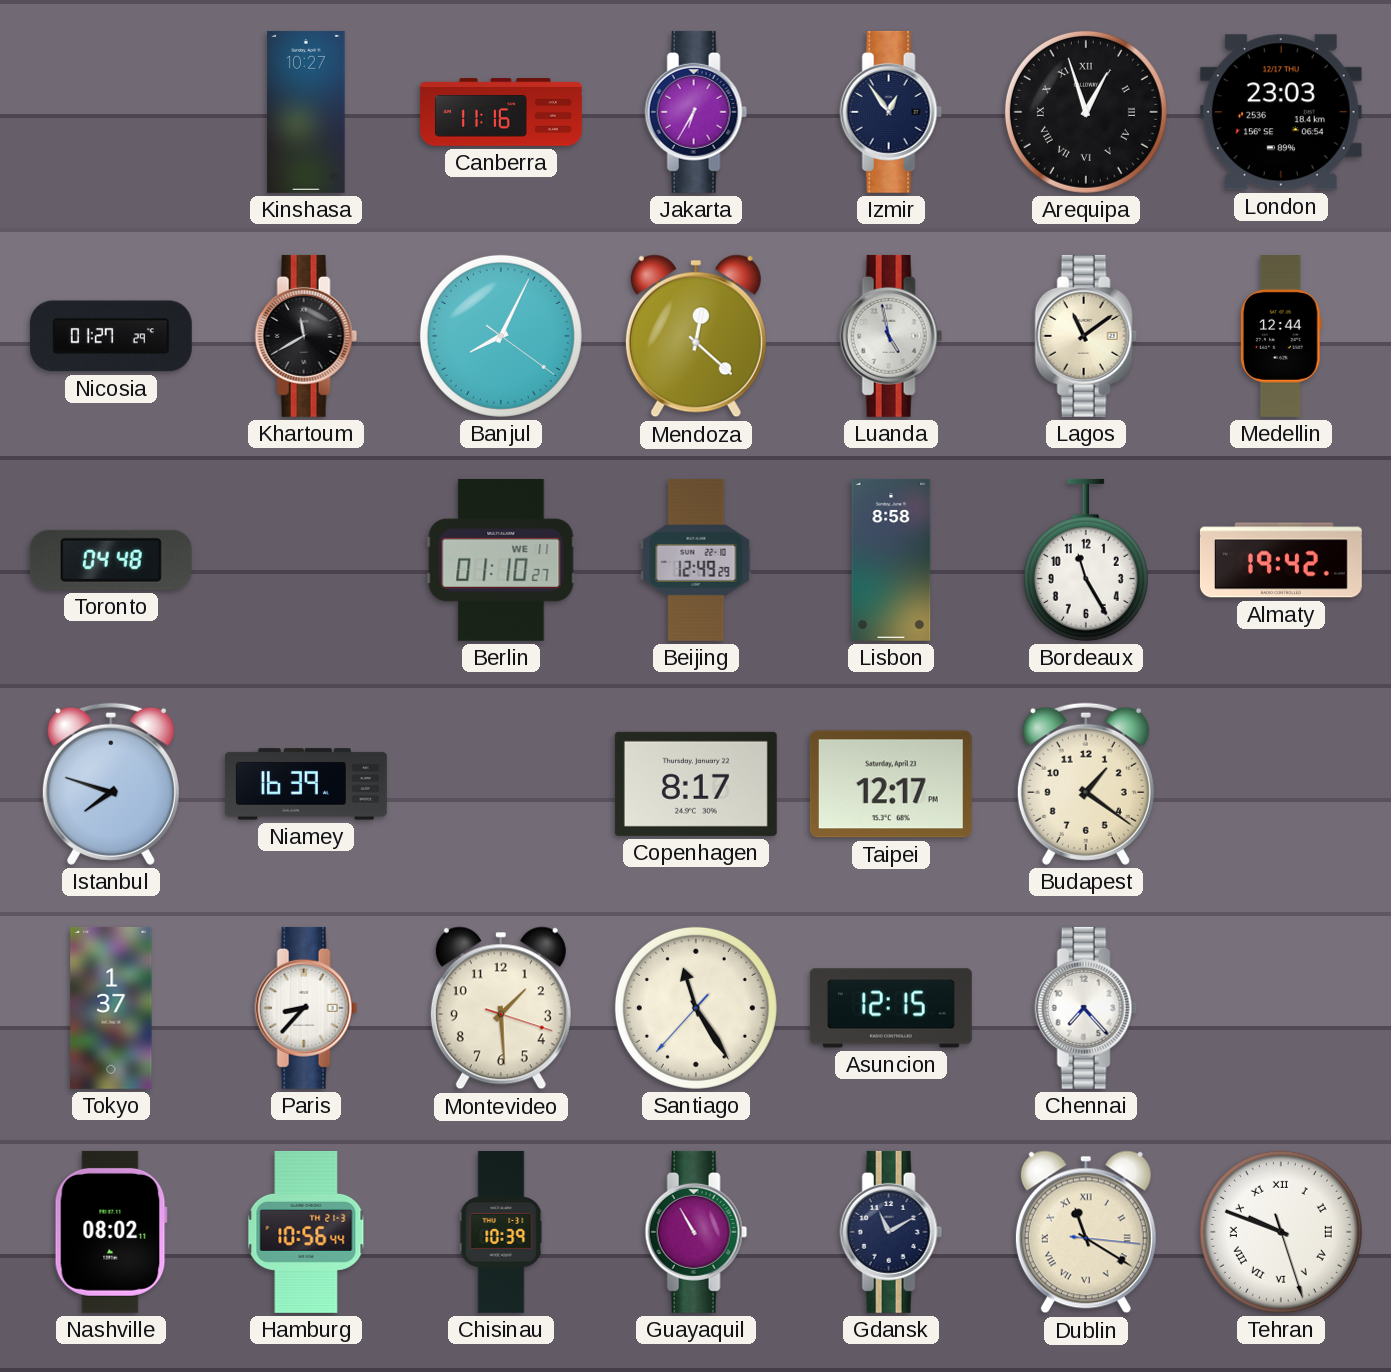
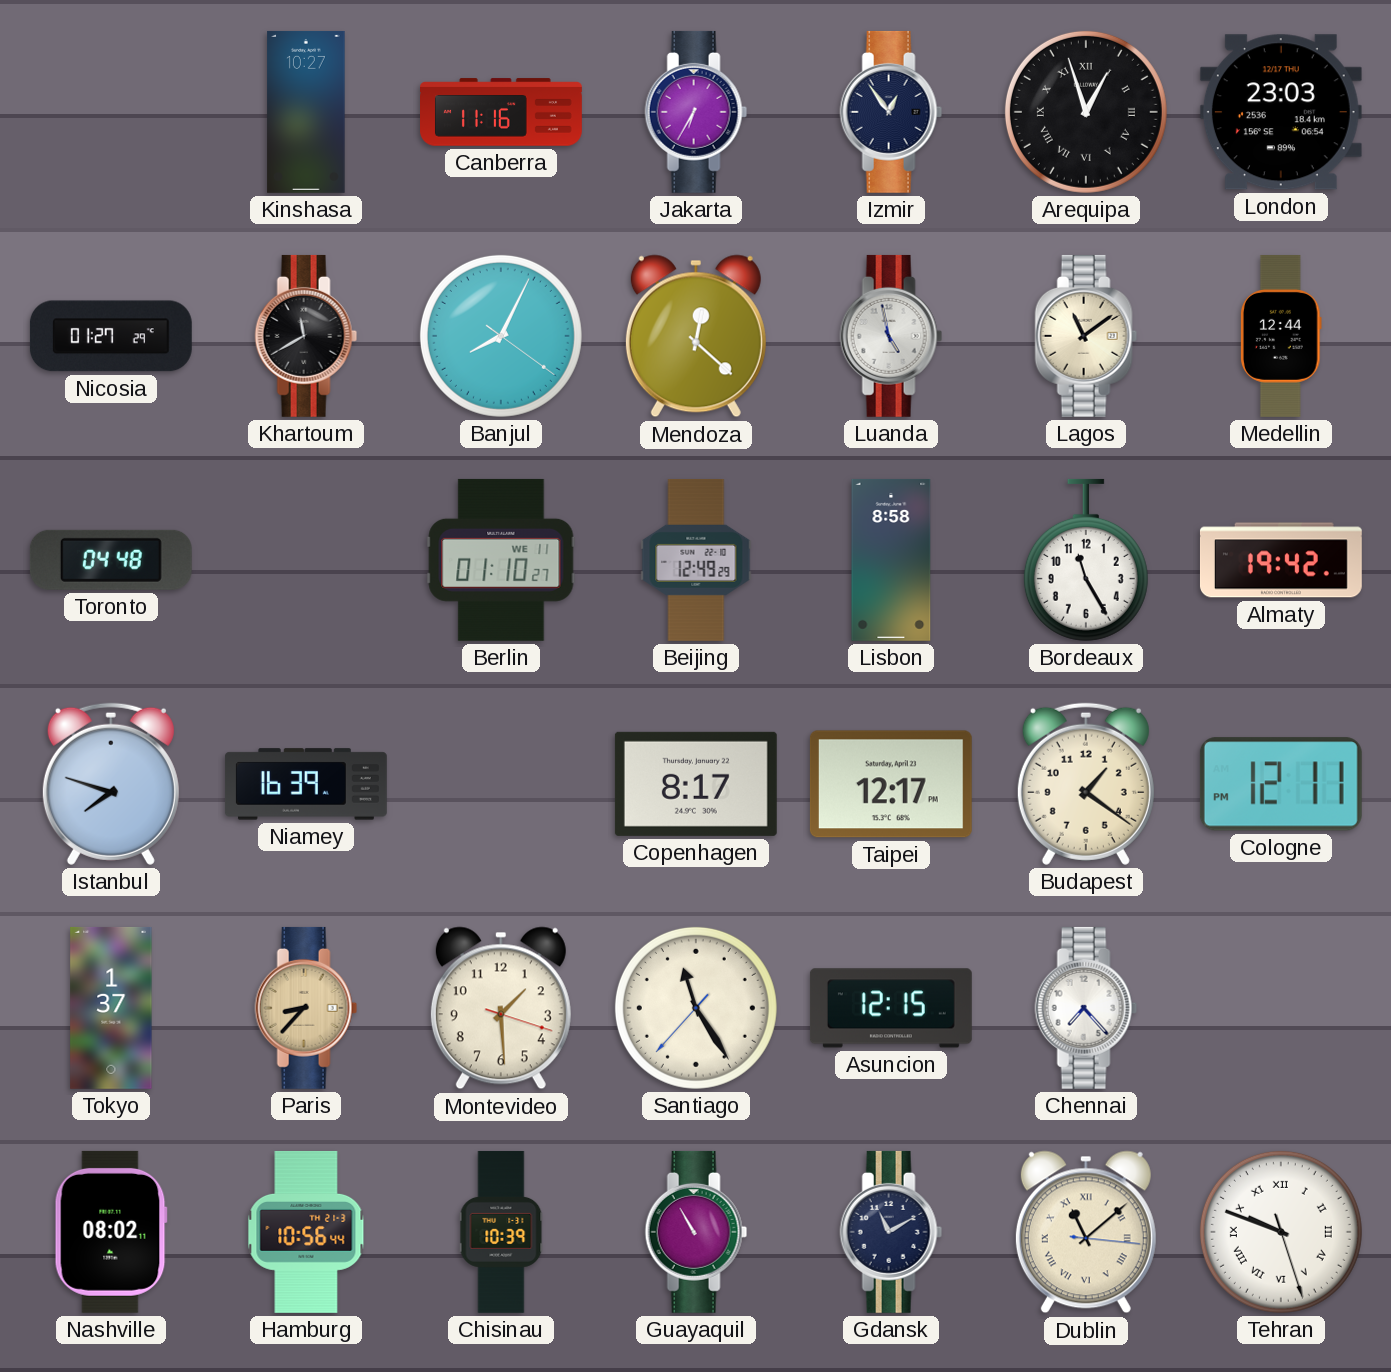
Cologne: none -> 12:11 (1281, 784)
Paris dial: white -> champagne (306, 1008)
Dublin: 11:20 -> 11:08 (1086, 1232)
